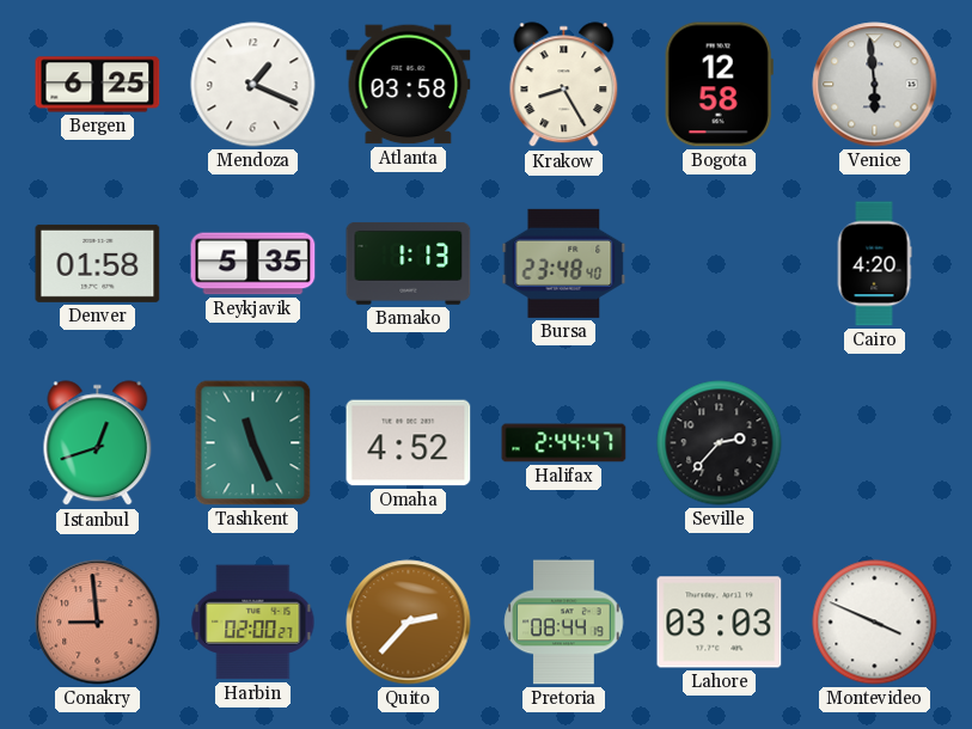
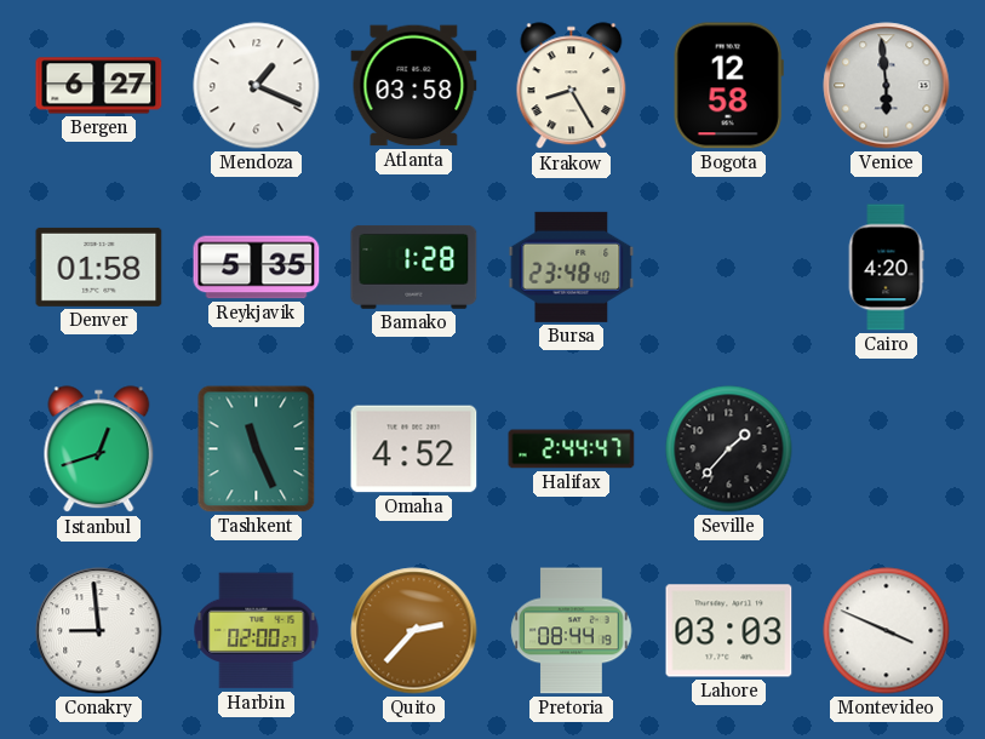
Bergen: 6:25 -> 6:27 (99, 86)
Bamako: 1:13 -> 1:28 (414, 267)
Seville: 2:37 -> 1:37 (729, 449)
Conakry dial: salmon -> white (99, 631)
